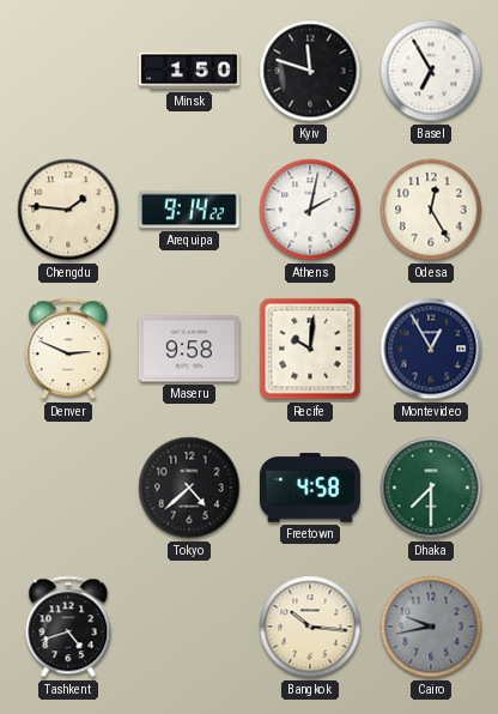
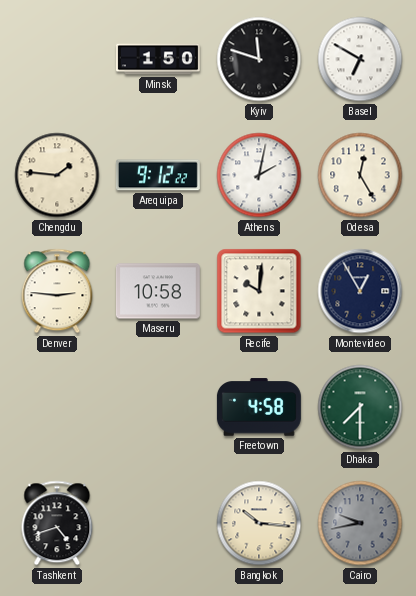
Basel: 6:55 -> 6:50 (360, 59)
Arequipa: 9:14 -> 9:12 (158, 175)
Denver: 2:49 -> 2:46 (57, 291)
Maseru: 9:58 -> 10:58 (158, 291)
Tokyo: 4:38 -> none (189, 488)
